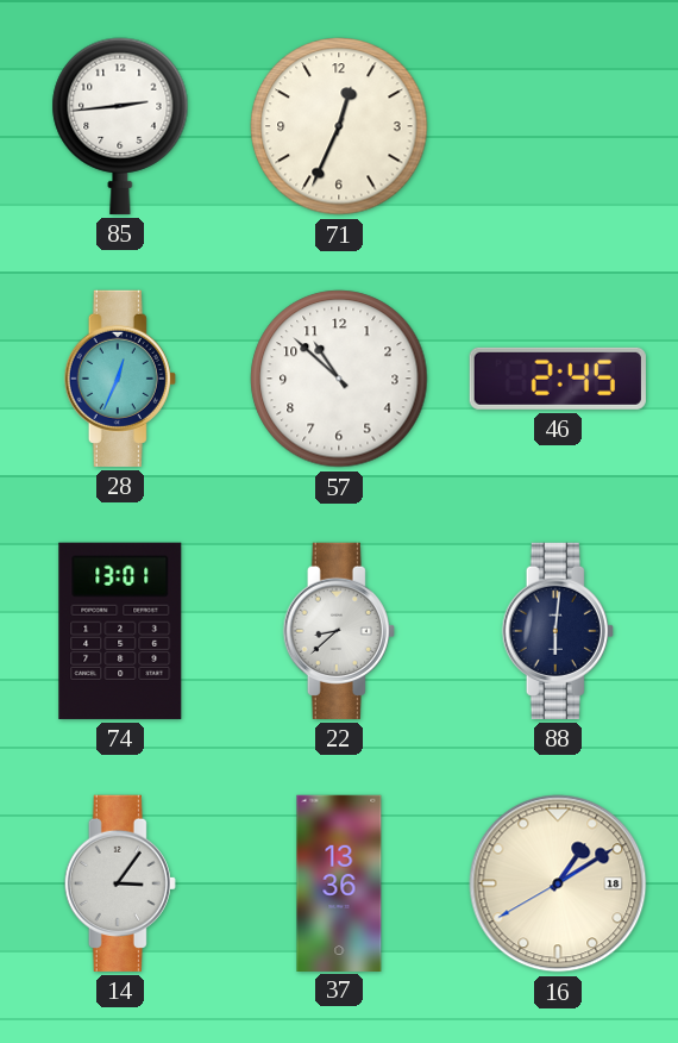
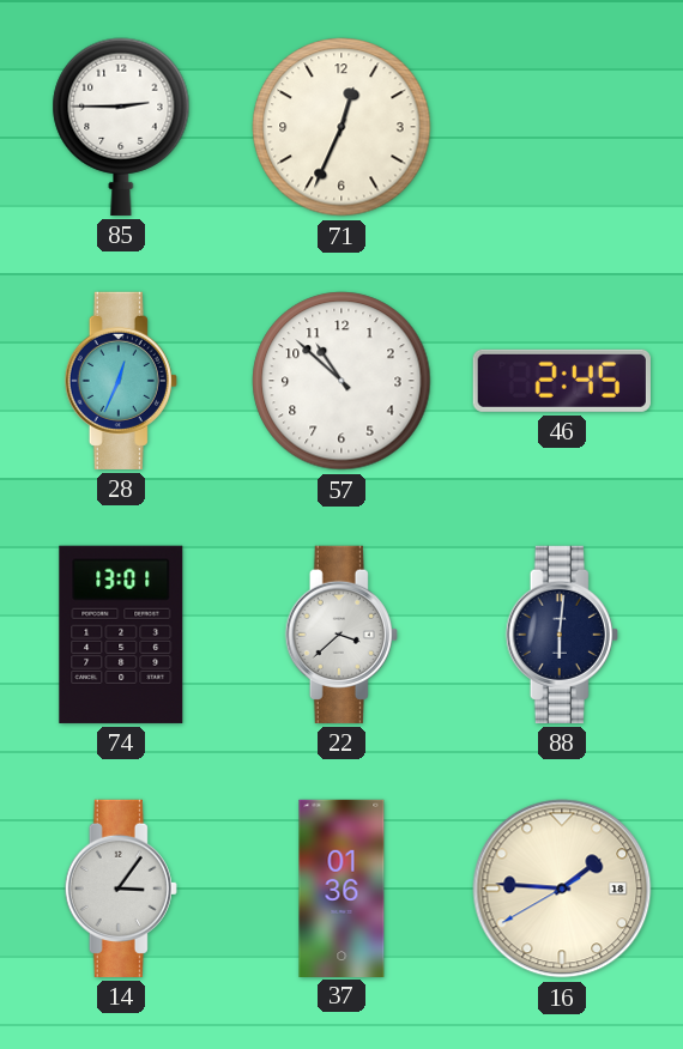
85: 2:44 -> 2:45 (121, 127)
22: 8:38 -> 3:38 (341, 635)
37: 13:36 -> 01:36 (341, 887)
16: 1:09 -> 1:45 (562, 889)
